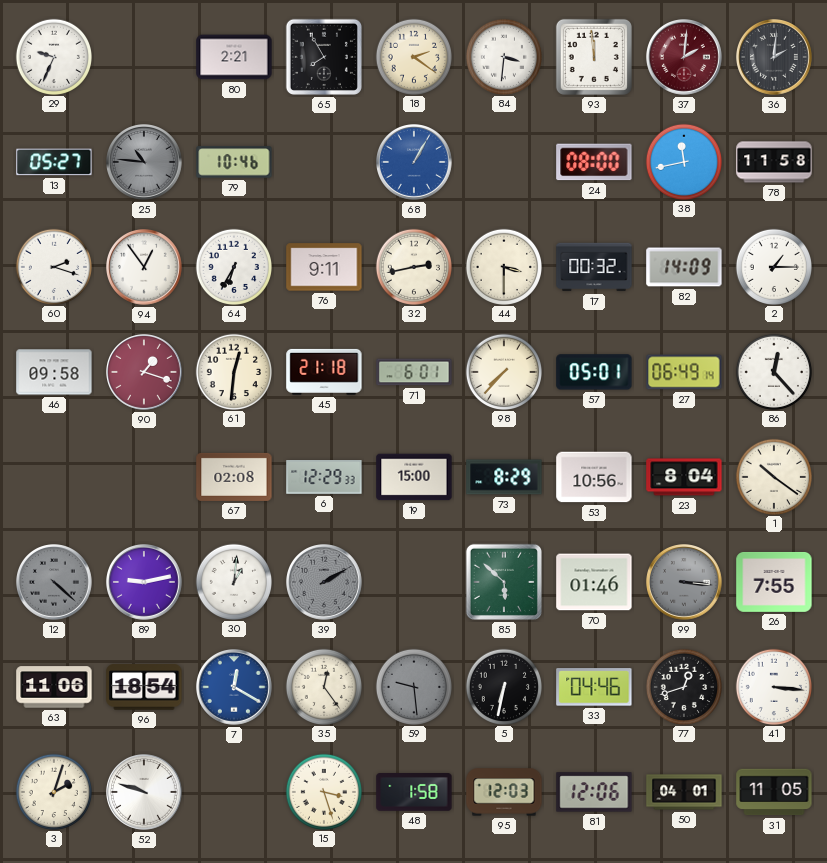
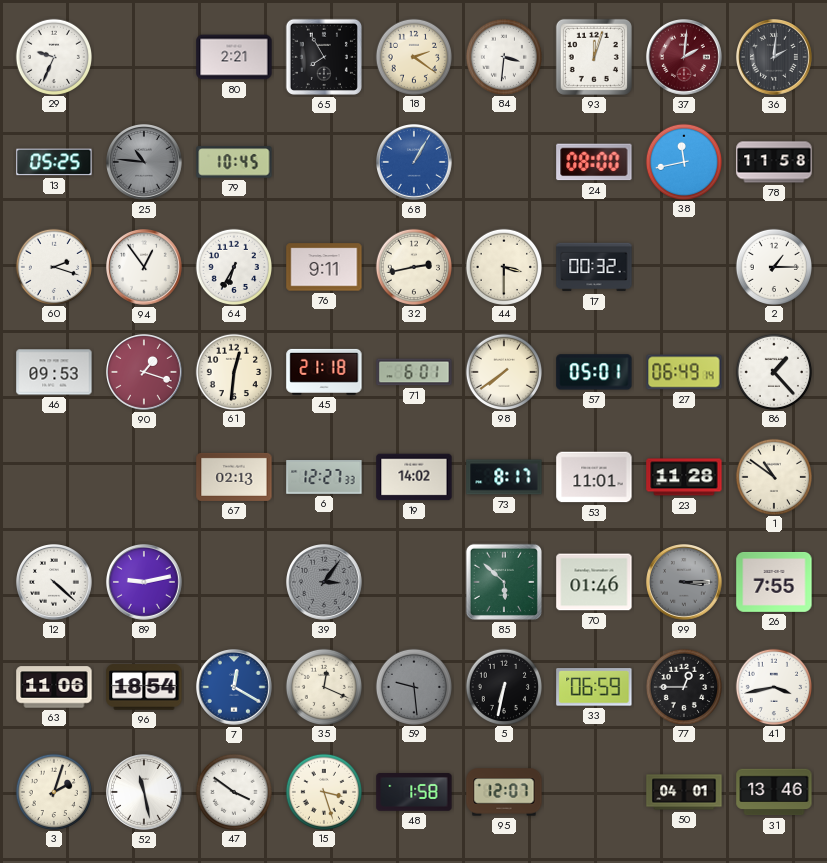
93: 11:59 -> 12:03 (594, 57)
13: 05:27 -> 05:25 (54, 162)
79: 10:46 -> 10:45 (234, 162)
82: 14:09 -> none (684, 267)
46: 09:58 -> 09:53 (54, 372)
98: 7:37 -> 7:39 (503, 371)
86: 12:23 -> 1:23 (773, 371)
67: 02:08 -> 02:13 (234, 477)
6: 12:29 -> 12:27 (324, 477)
19: 15:00 -> 14:02 (414, 477)
73: 8:29 -> 8:17 (504, 477)
53: 10:56 -> 11:01 (594, 477)
23: 8:04 -> 11:28 (684, 477)
1: 10:21 -> 10:51 (773, 476)
12 dial: grey -> white (55, 583)
30: 1:01 -> none (233, 581)
39: 2:10 -> 3:06 (325, 583)
99: 3:16 -> 3:15 (685, 583)
35: 12:24 -> 12:19 (323, 686)
33: 04:46 -> 06:59 (594, 687)
77: 12:42 -> 12:45 (683, 686)
41: 3:16 -> 3:43 (773, 686)
52: 9:48 -> 11:28 (145, 793)
47: none -> 3:51 (233, 791)
95: 12:03 -> 12:07 (504, 792)
81: 12:06 -> none (594, 792)
31: 11:05 -> 13:46 (774, 792)
